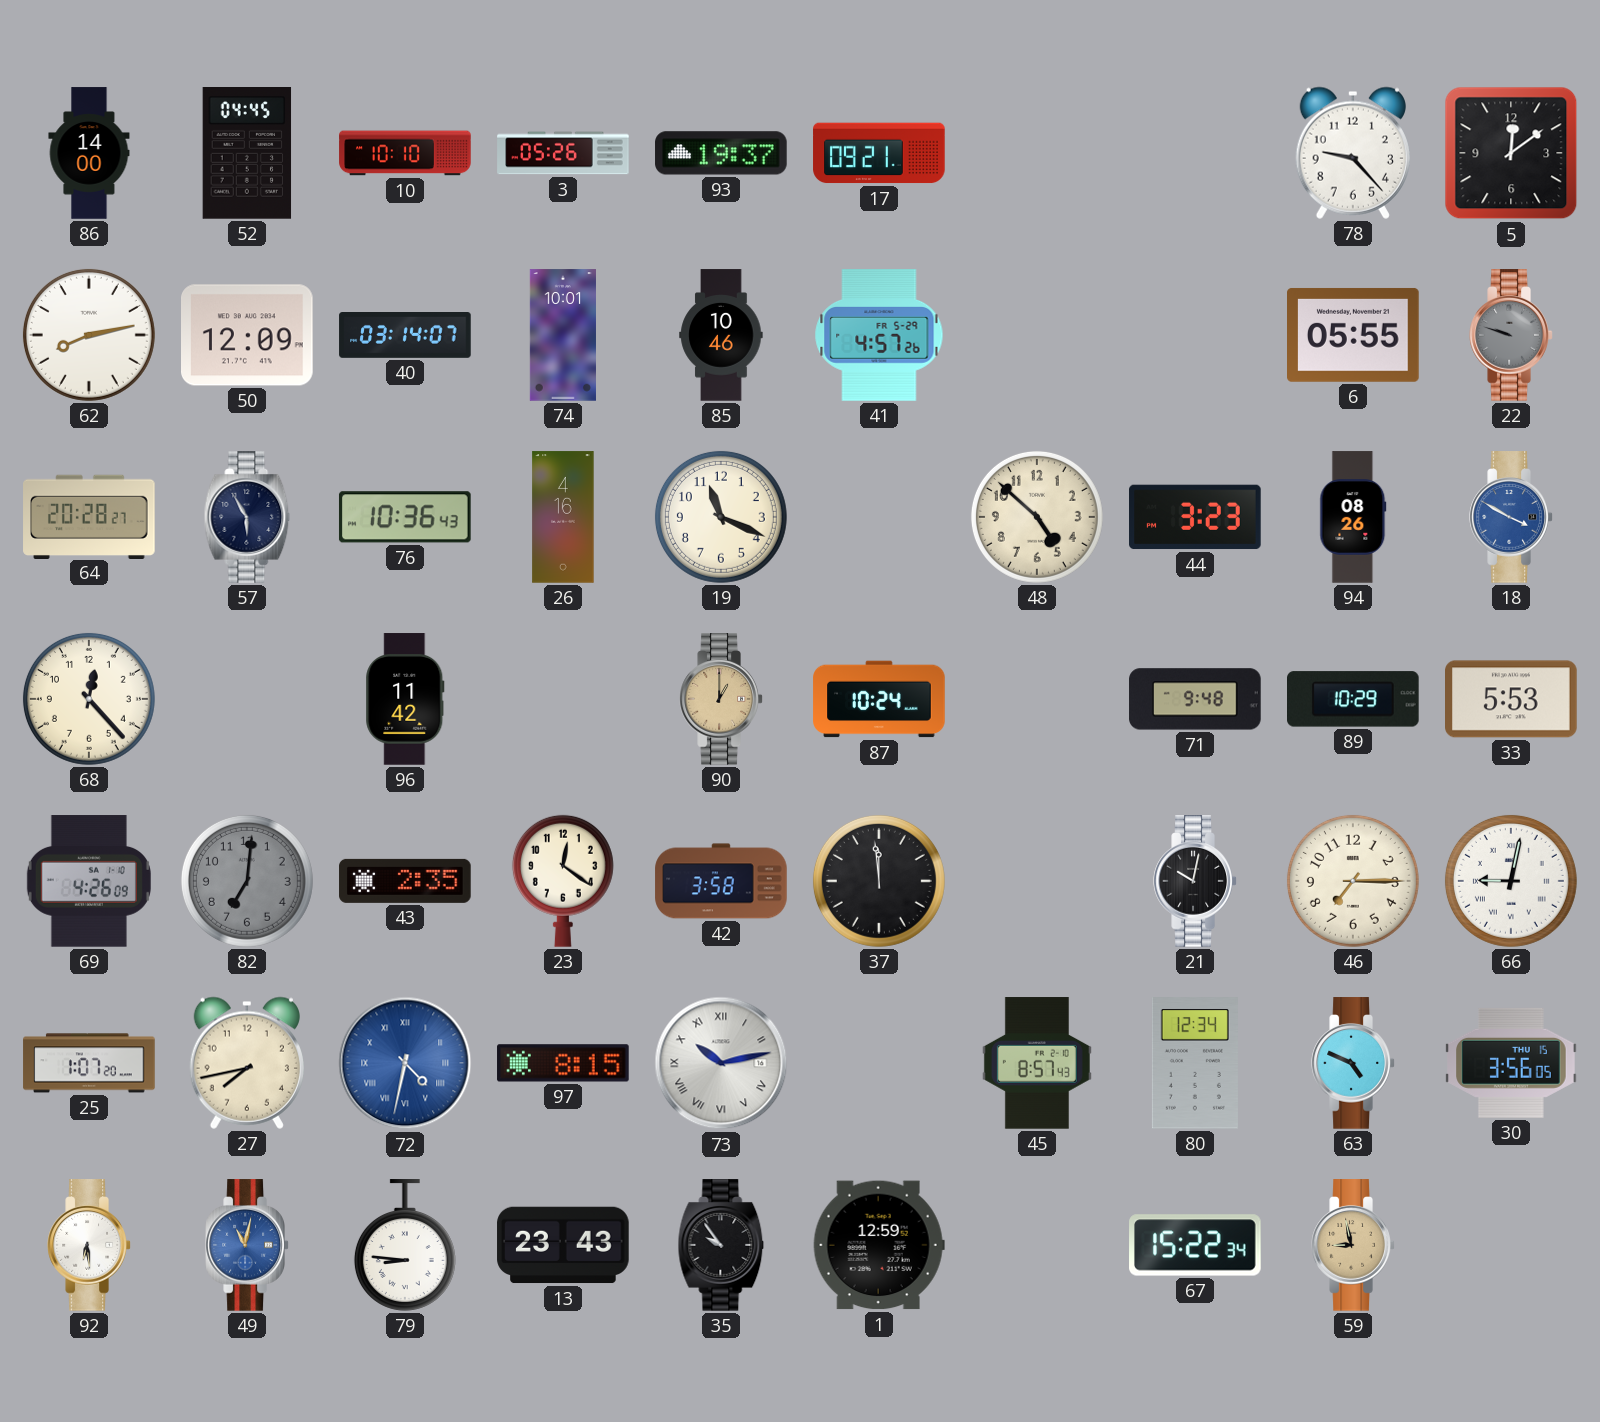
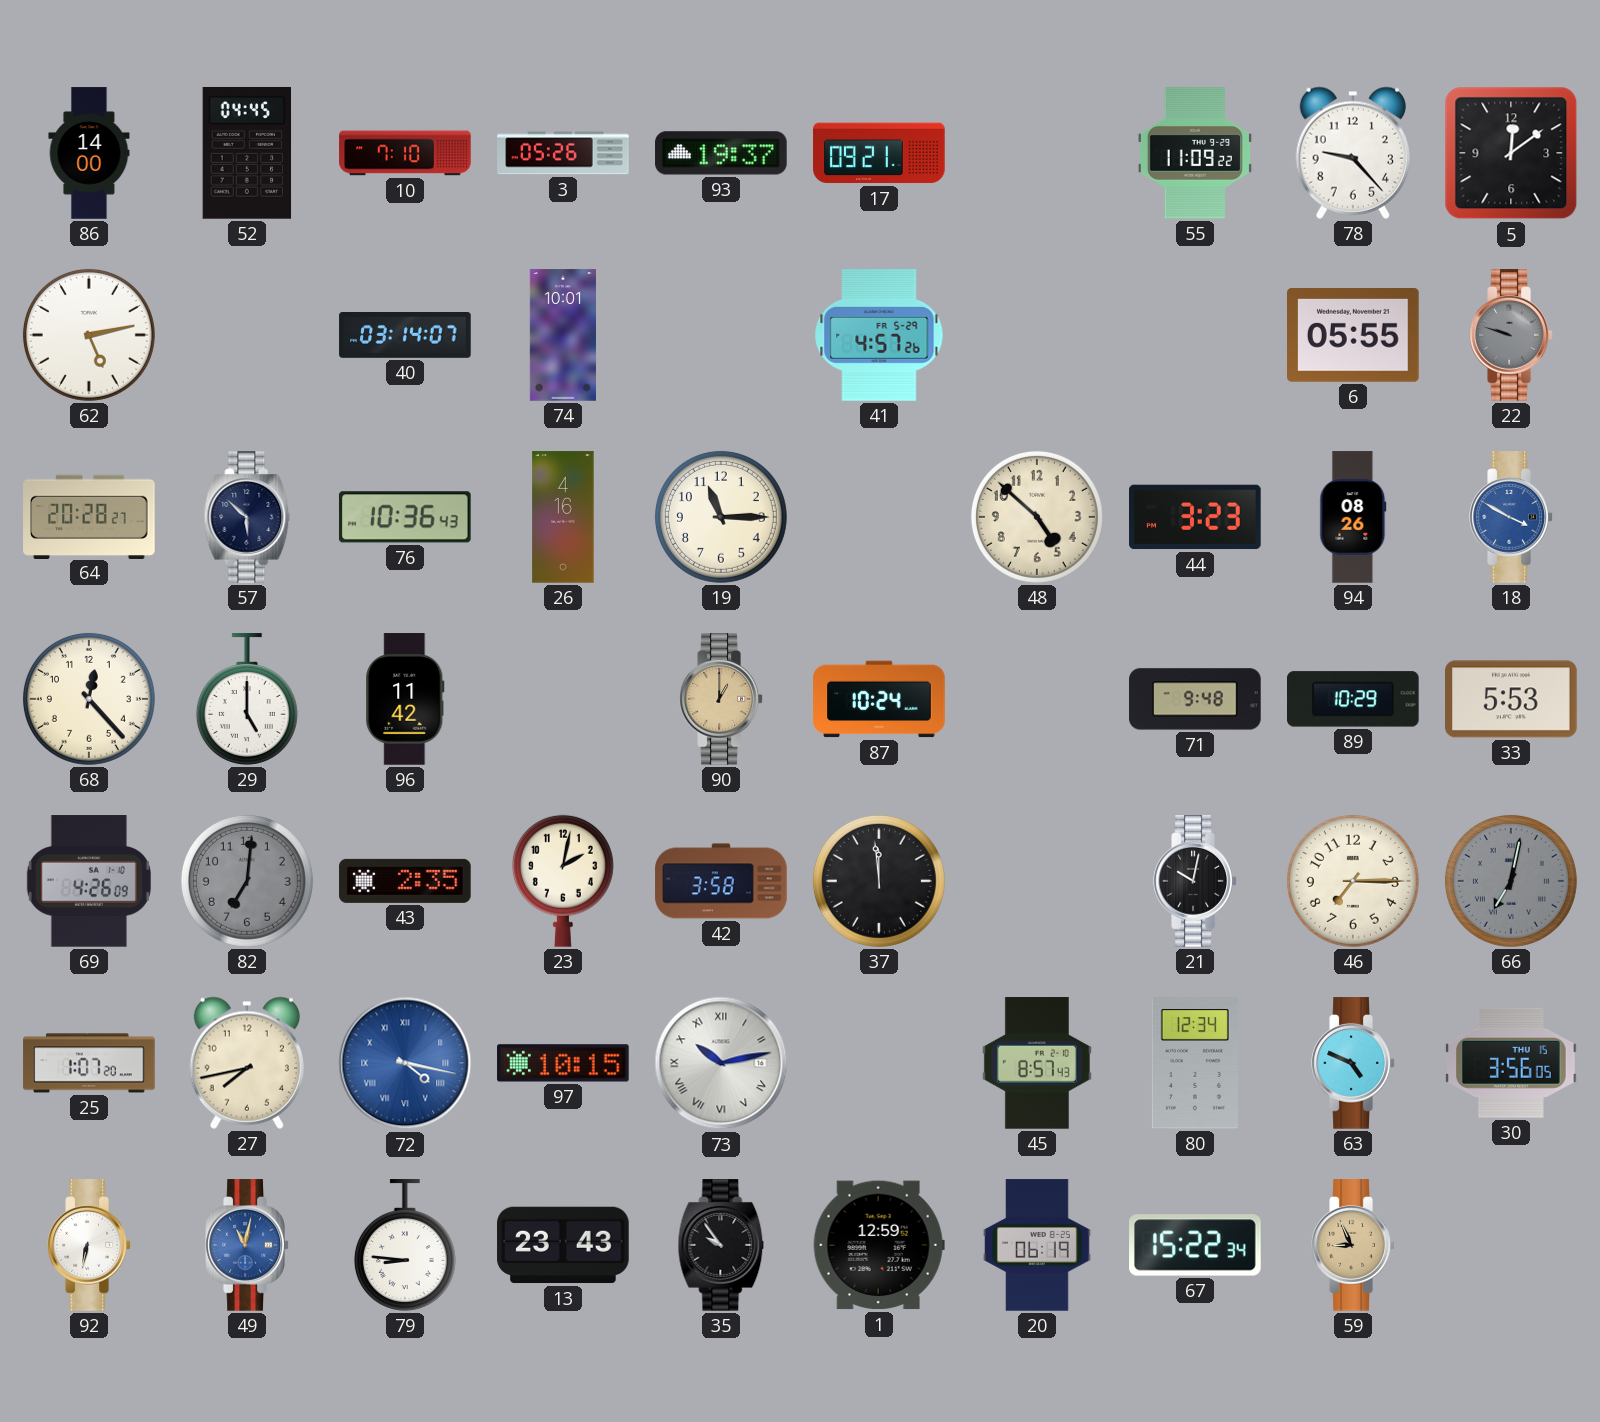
10: 10:10 -> 7:10 (405, 153)
55: none -> 11:09 (1195, 153)
62: 8:13 -> 5:13 (89, 335)
50: 12:09 -> none (248, 335)
85: 10:46 -> none (721, 335)
57: 5:55 -> 5:52 (247, 517)
19: 11:19 -> 11:15 (721, 517)
29: none -> 5:00 (247, 699)
23: 12:21 -> 2:02 (563, 881)
66: 9:02 -> 7:02 (1511, 881)
66 dial: white -> grey (1511, 881)
72: 4:32 -> 4:17 (405, 1063)
97: 8:15 -> 10:15 (563, 1063)
92: 6:29 -> 6:32 (89, 1245)
20: none -> 06:19 (1037, 1245)
59: 8:58 -> 8:56 (1353, 1245)
